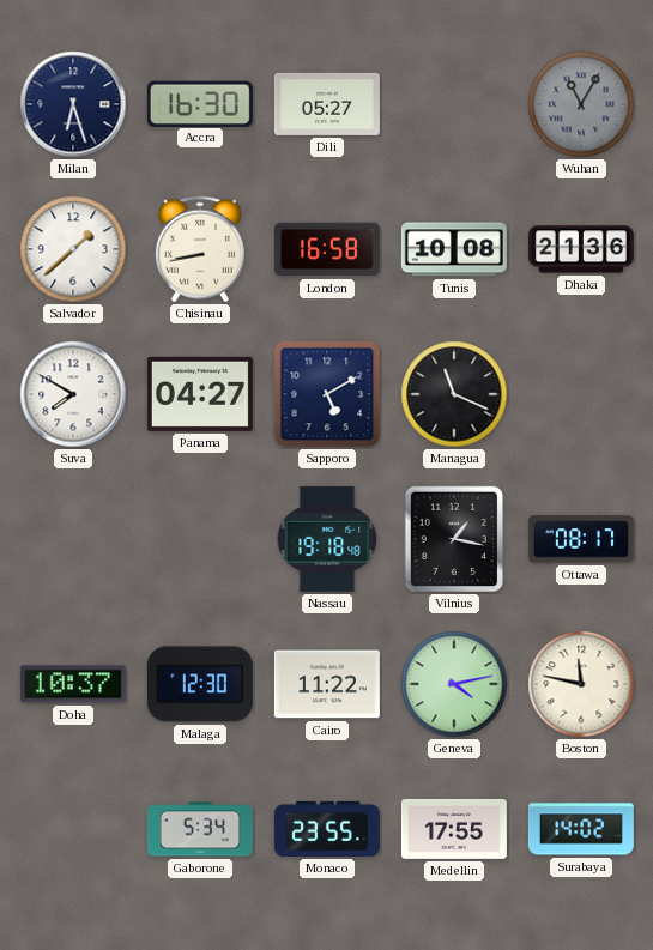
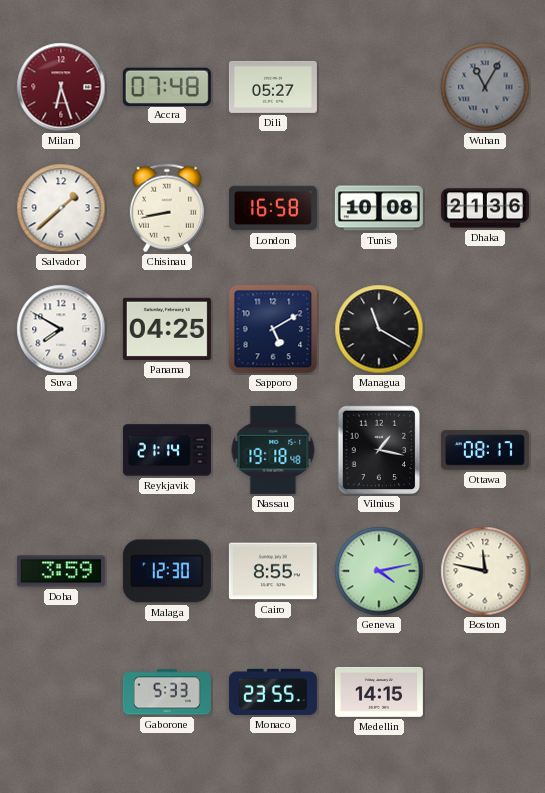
Milan dial: navy -> burgundy (61, 87)
Accra: 16:30 -> 07:48 (167, 86)
Panama: 04:27 -> 04:25 (167, 329)
Managua: 11:19 -> 11:20 (379, 329)
Reykjavik: none -> 21:14 (167, 450)
Doha: 10:37 -> 3:59 (61, 571)
Cairo: 11:22 -> 8:55 (273, 571)
Gaborone: 5:34 -> 5:33 (167, 692)
Medellin: 17:55 -> 14:15 (379, 692)
Surabaya: 14:02 -> none (581, 829)
